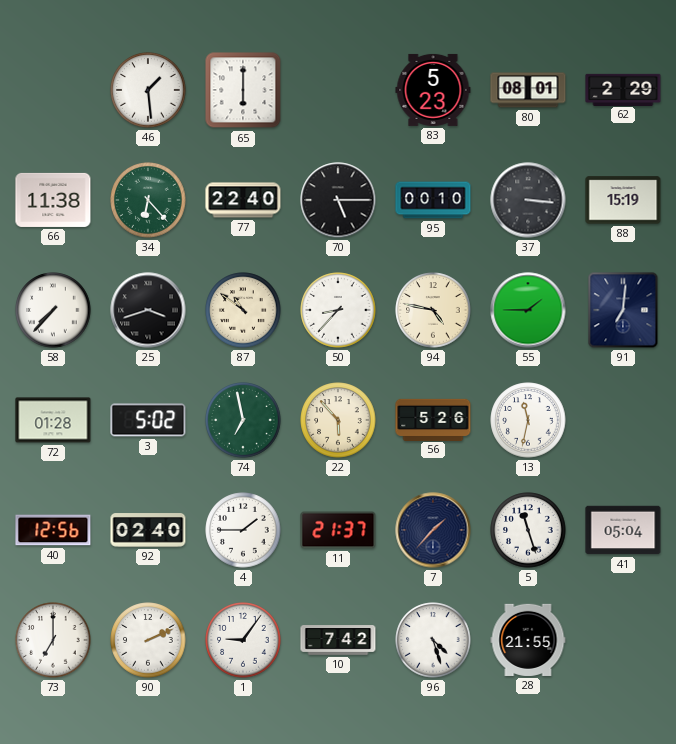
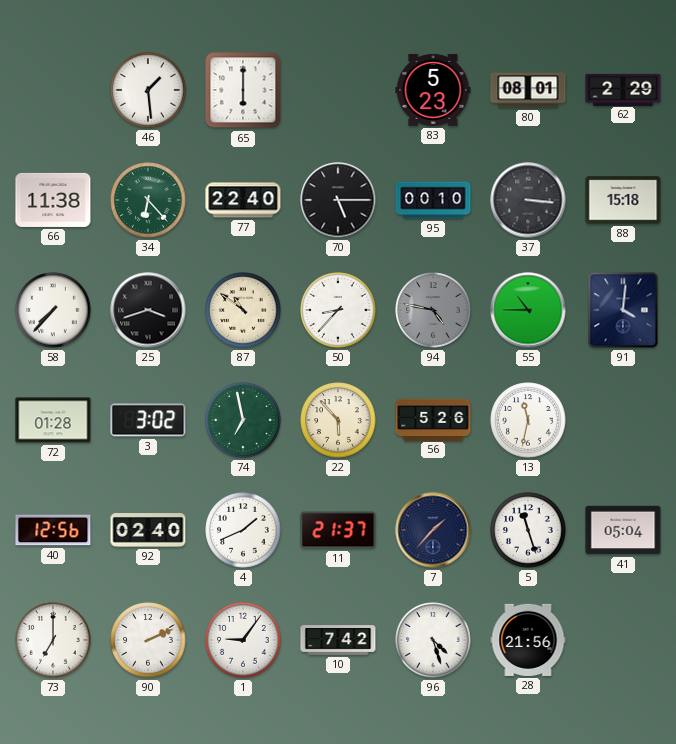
88: 15:19 -> 15:18 (623, 200)
94 dial: cream -> grey (433, 310)
55: 1:45 -> 10:45 (528, 310)
91: 7:01 -> 4:01 (623, 310)
3: 5:02 -> 3:02 (148, 420)
4: 1:45 -> 1:41 (243, 530)
28: 21:55 -> 21:56 (528, 640)
